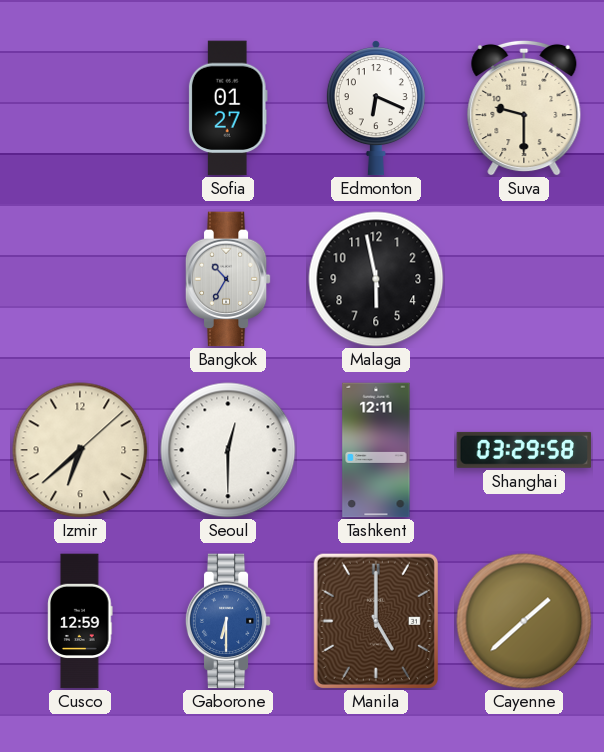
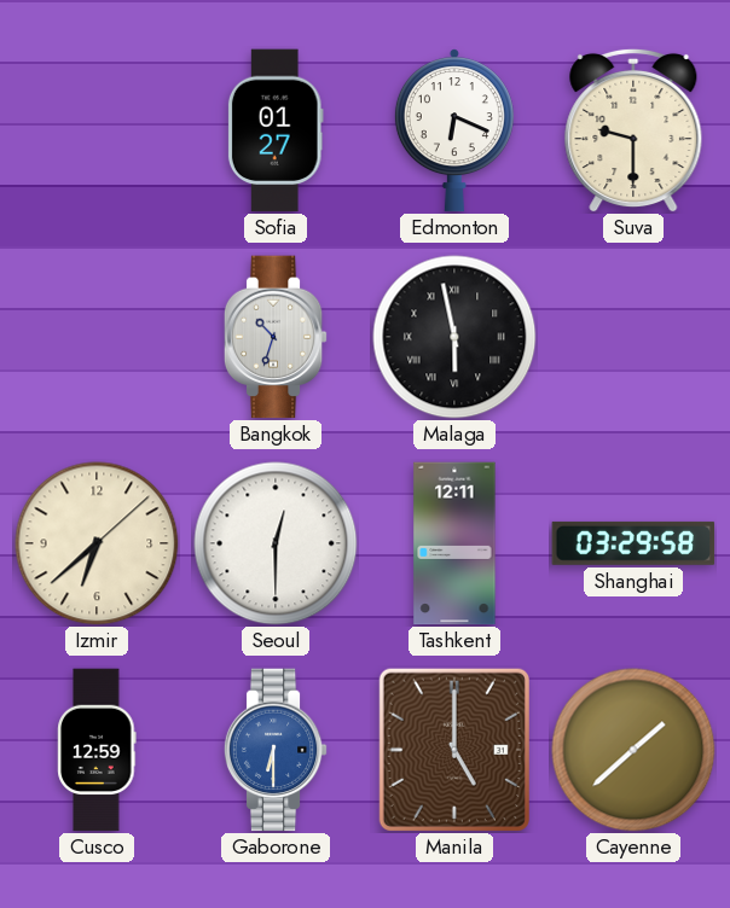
Bangkok: 10:35 -> 10:33 (276, 337)
Malaga numerals: Arabic -> Roman (454, 337)
